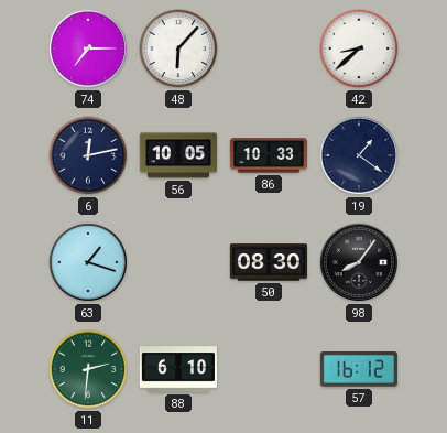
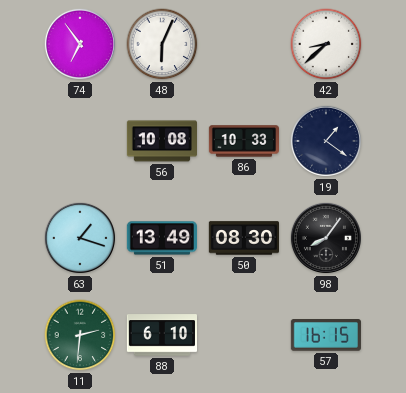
74: 7:15 -> 6:54 (80, 44)
48: 6:07 -> 6:04 (162, 44)
6: 12:13 -> none (88, 155)
56: 10:05 -> 10:08 (161, 141)
51: none -> 13:49 (161, 238)
57: 16:12 -> 16:15 (326, 336)
